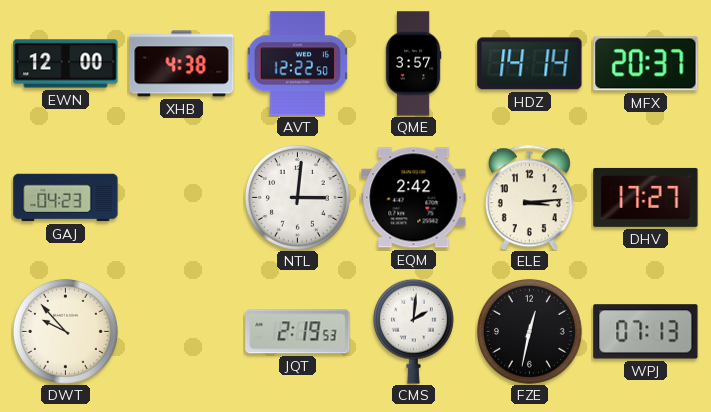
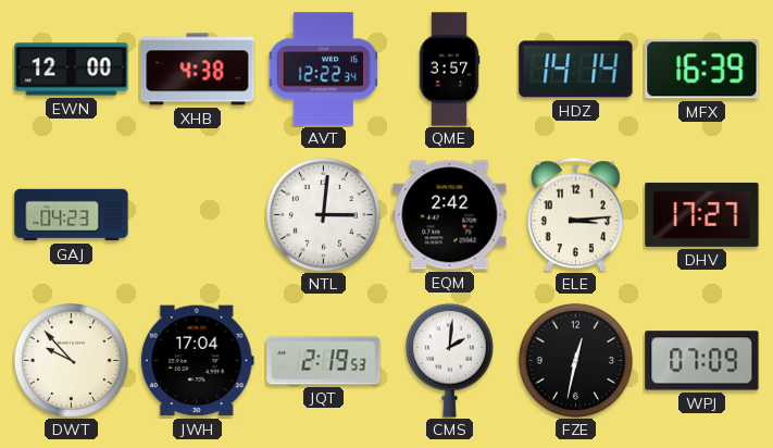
AVT: 12:22:50 -> 12:22:34 (324, 70)
MFX: 20:37 -> 16:39 (702, 70)
JWH: none -> 17:04 (197, 361)
WPJ: 07:13 -> 07:09 (702, 361)
